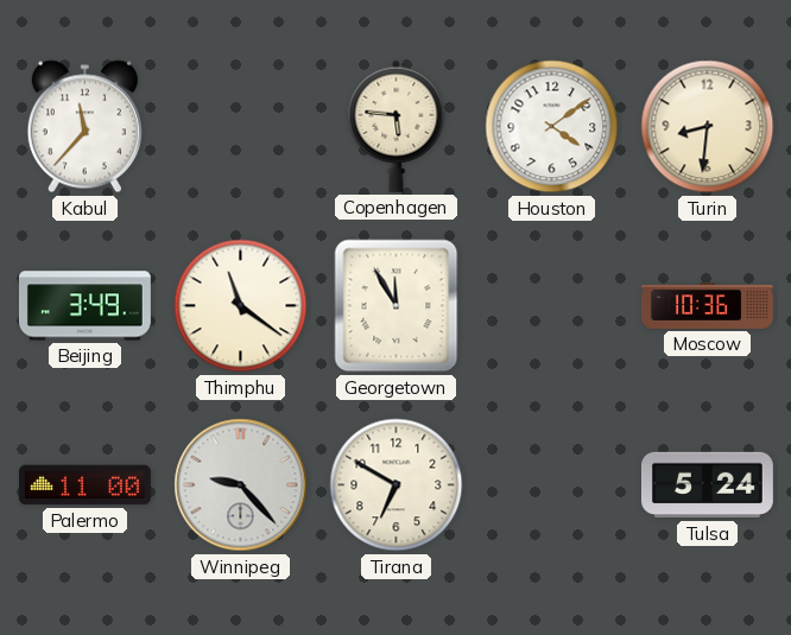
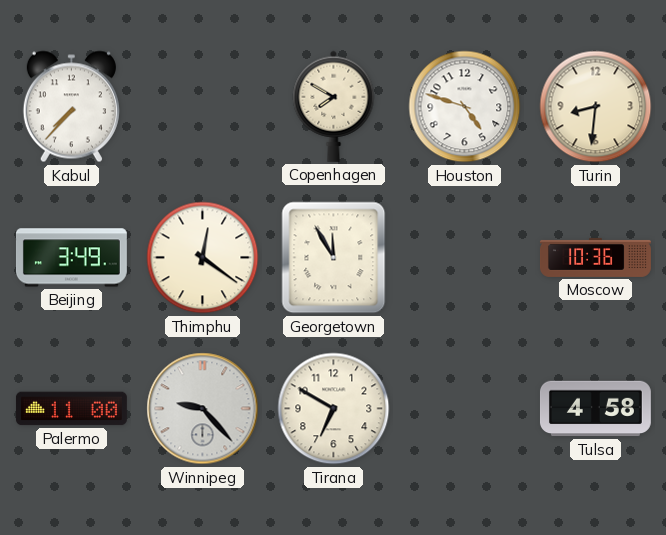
Kabul: 11:37 -> 7:37 (71, 107)
Copenhagen: 5:46 -> 7:50 (334, 106)
Houston: 4:09 -> 4:48 (465, 107)
Thimphu: 11:21 -> 12:21 (203, 258)
Tulsa: 5:24 -> 4:58 (595, 409)
